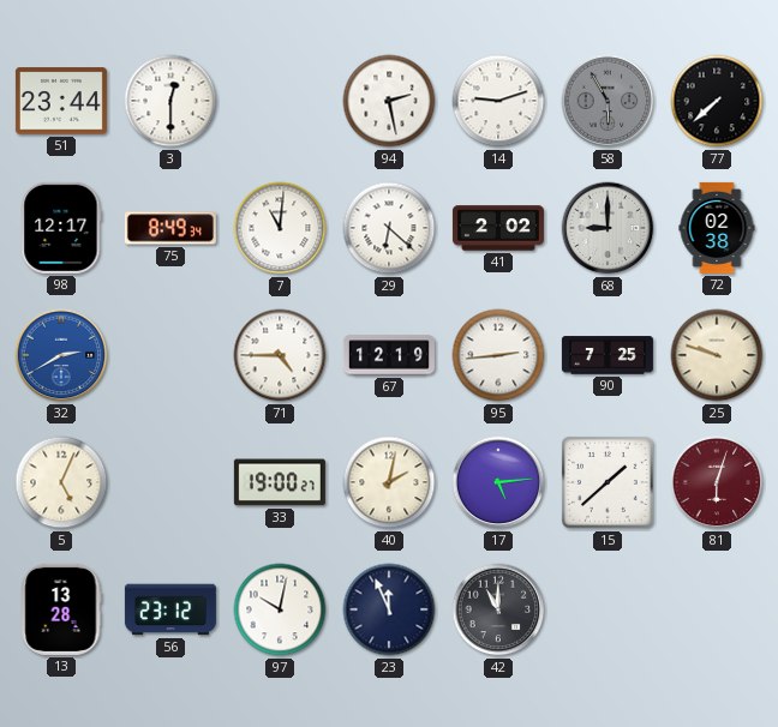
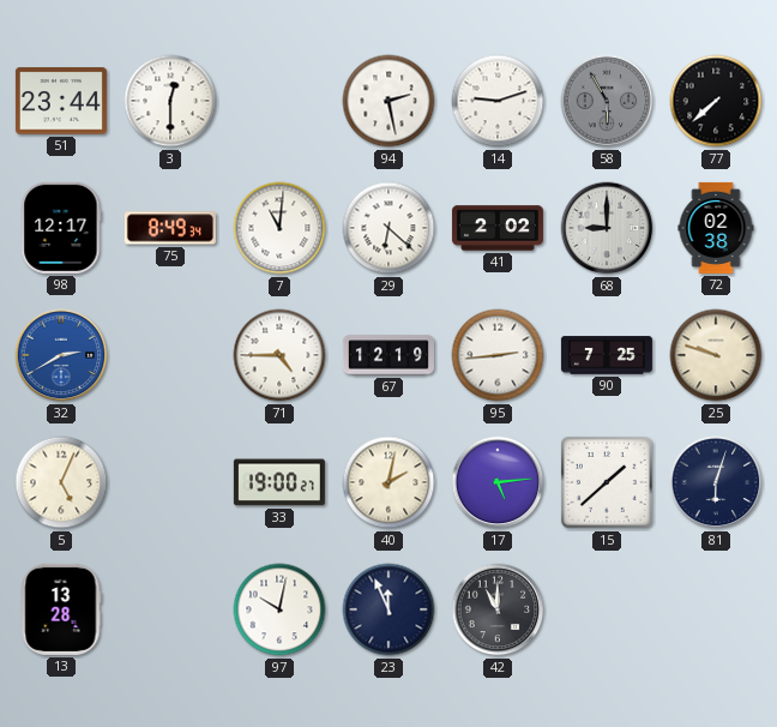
81 dial: burgundy -> navy (716, 482)
56: 23:12 -> none (170, 609)
